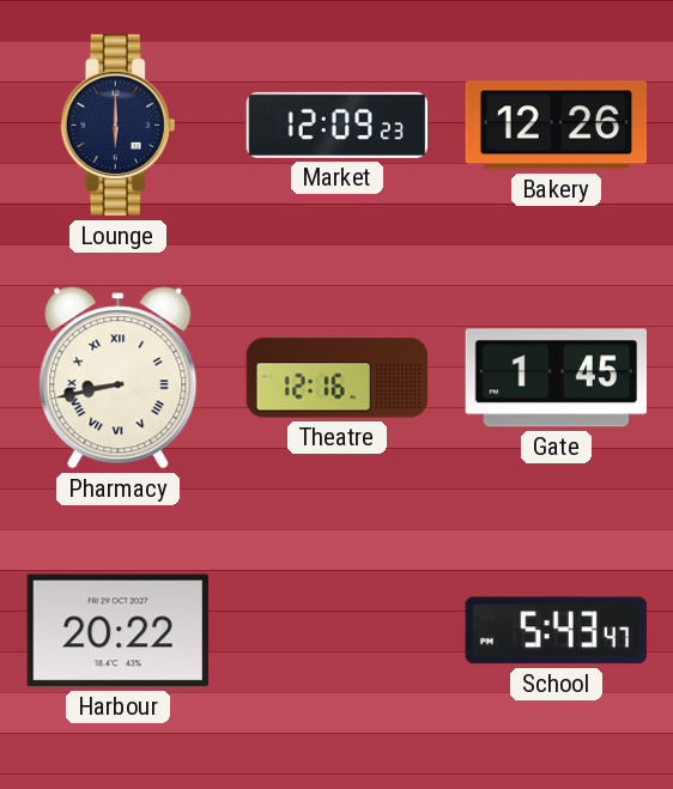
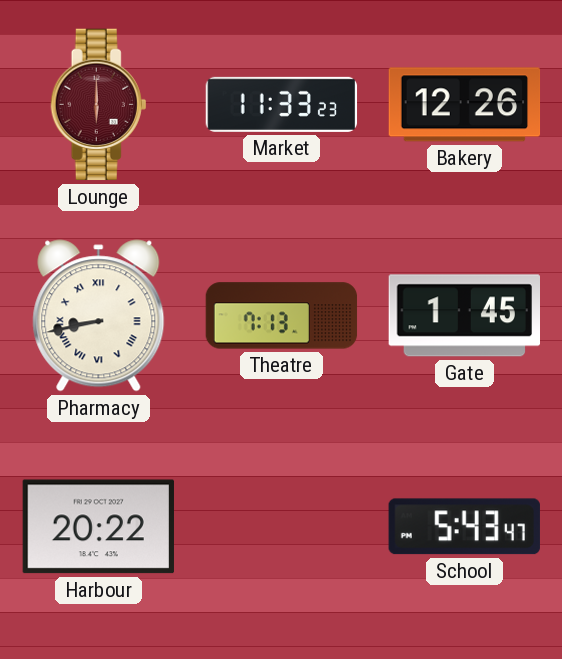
Lounge dial: navy -> burgundy (99, 105)
Market: 12:09 -> 11:33 (282, 104)
Theatre: 12:16 -> 7:13 (282, 316)
